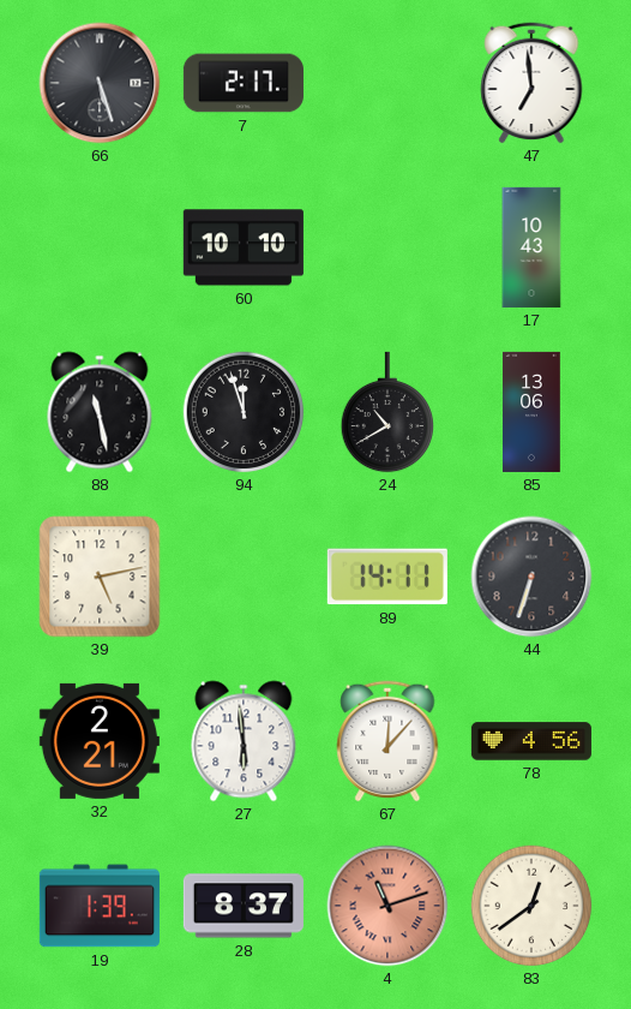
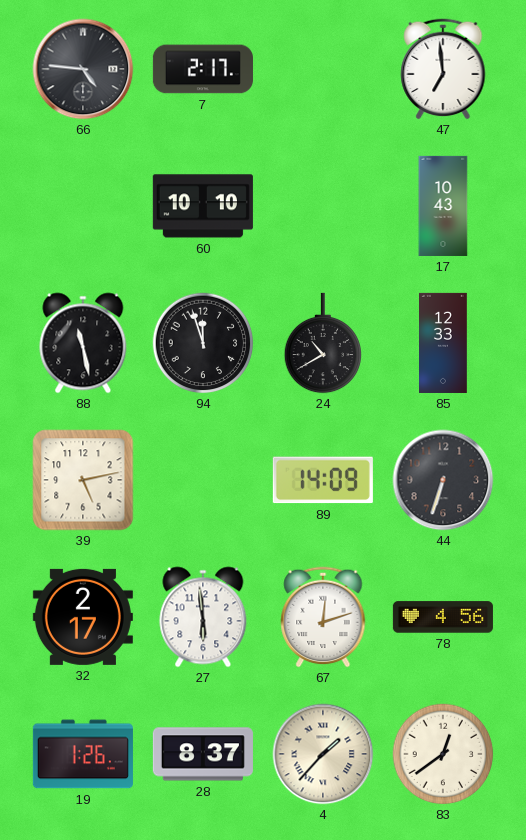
66: 5:27 -> 4:46 (83, 69)
85: 13:06 -> 12:33 (443, 343)
89: 14:11 -> 14:09 (323, 480)
32: 2:21 -> 2:17 (83, 617)
67: 12:07 -> 12:12 (323, 617)
19: 1:39 -> 1:26 (83, 754)
4: 11:12 -> 1:37 (323, 754)
4 dial: salmon -> cream (323, 754)
